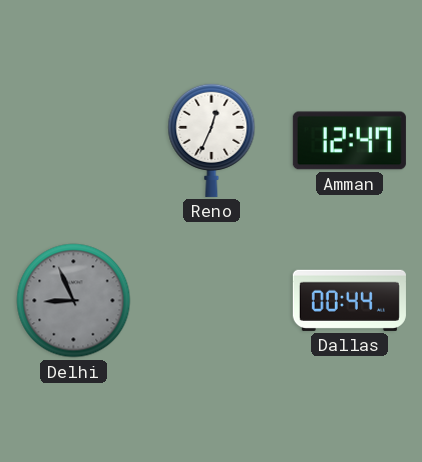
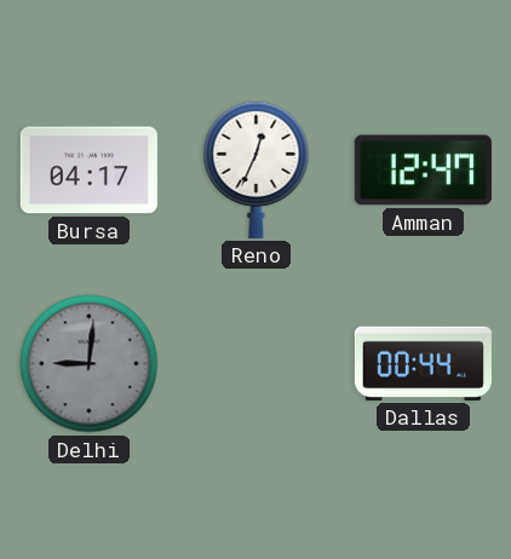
Bursa: none -> 04:17 (88, 171)
Delhi: 8:56 -> 9:01 (90, 364)
